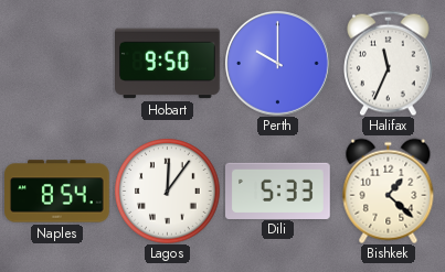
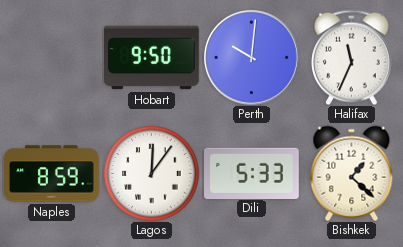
Perth: 10:00 -> 10:01 (252, 58)
Naples: 8:54 -> 8:59 (52, 174)
